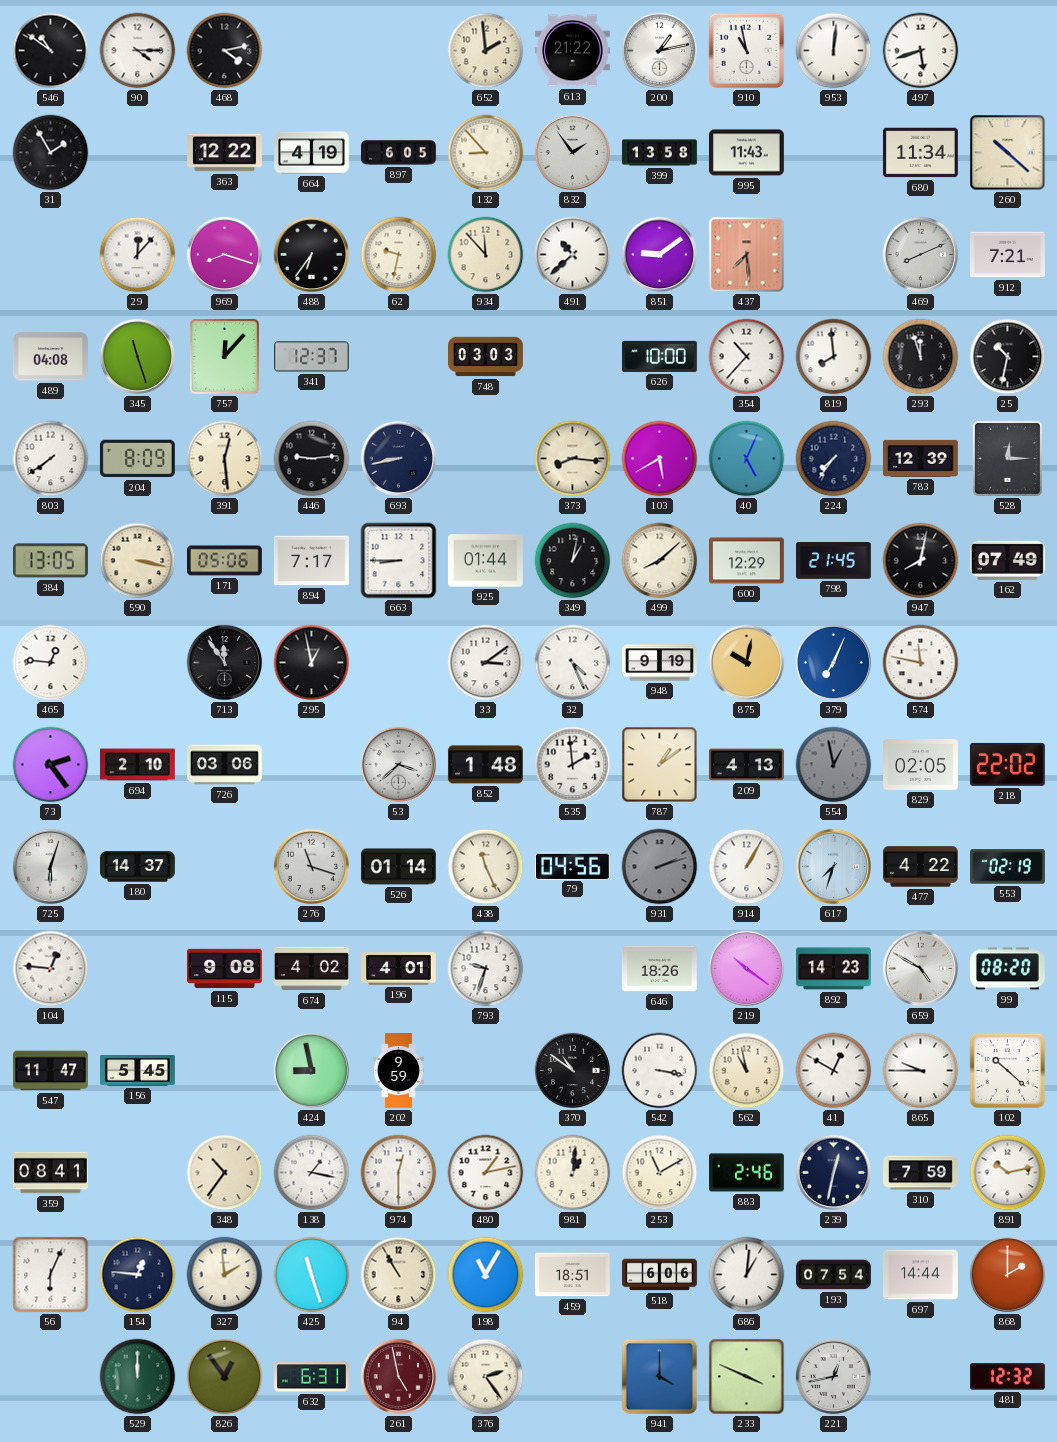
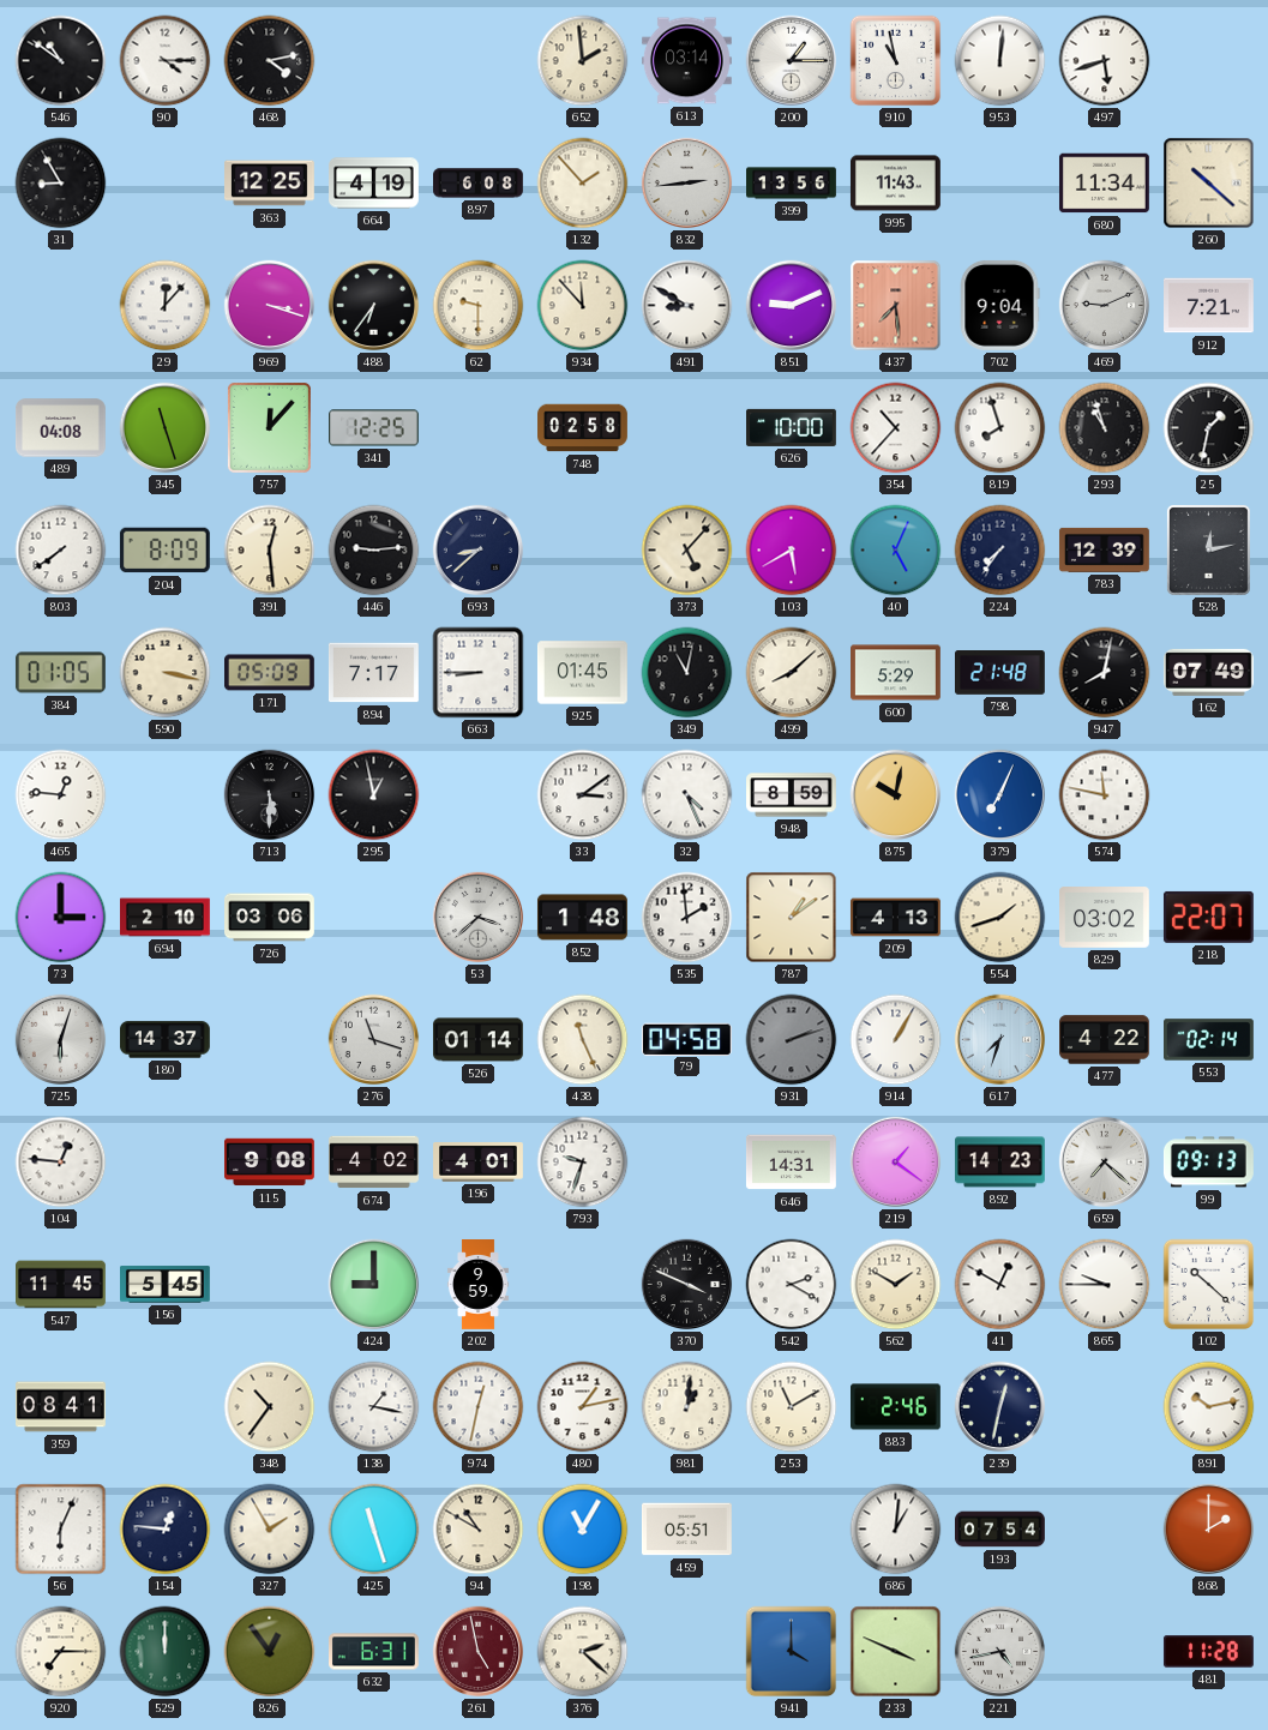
613: 21:22 -> 03:14 (686, 61)
200: 1:13 -> 1:15 (792, 61)
31: 1:55 -> 8:55 (61, 184)
363: 12:22 -> 12:25 (270, 184)
897: 6:05 -> 6:08 (479, 184)
132: 8:53 -> 1:53 (583, 184)
832: 1:54 -> 2:44 (687, 184)
399: 13:58 -> 13:56 (792, 184)
969: 8:18 -> 3:18 (270, 306)
62: 9:32 -> 9:30 (479, 306)
491: 10:38 -> 8:50 (687, 306)
851: 9:09 -> 9:11 (792, 306)
702: none -> 9:04 (999, 305)
469: 8:11 -> 9:11 (1105, 306)
341: 12:37 -> 12:25 (374, 428)
748: 03:03 -> 02:58 (583, 428)
819: 7:59 -> 7:57 (1000, 428)
293: 11:57 -> 10:57 (1105, 428)
25: 10:32 -> 1:32 (1209, 428)
693: 8:43 -> 8:38 (479, 551)
373: 8:16 -> 5:07 (687, 551)
528: 12:15 -> 12:13 (1208, 549)
384: 13:05 -> 01:05 (60, 673)
171: 05:06 -> 05:09 (270, 673)
925: 01:44 -> 01:45 (582, 673)
349: 1:02 -> 11:02 (687, 673)
600: 12:29 -> 5:29 (896, 673)
798: 21:45 -> 21:48 (1000, 673)
713: 11:54 -> 5:30 (270, 795)
948: 9:19 -> 8:59 (792, 795)
73: 2:24 -> 3:00 (61, 918)
554: 12:58 -> 1:42 (1000, 918)
554 dial: grey -> cream (1000, 918)
829: 02:05 -> 03:02 (1105, 918)
218: 22:02 -> 22:07 (1208, 917)
79: 04:56 -> 04:58 (686, 1039)
553: 02:19 -> 02:14 (1209, 1040)
646: 18:26 -> 14:31 (792, 1163)
219: 10:21 -> 1:21 (896, 1163)
659: 4:50 -> 7:22 (1105, 1163)
99: 08:20 -> 09:13 (1208, 1163)
547: 11:47 -> 11:45 (61, 1285)
424: 8:58 -> 9:00 (374, 1285)
370: 10:51 -> 3:49 (687, 1285)
542: 3:17 -> 2:20 (792, 1285)
562: 10:58 -> 1:50 (896, 1285)
974: 12:30 -> 12:32 (479, 1407)
310: 7:59 -> none (921, 1173)
327: 1:59 -> 1:55 (270, 1530)
94: 10:55 -> 10:50 (479, 1530)
459: 18:51 -> 05:51 (687, 1530)
518: 6:06 -> none (660, 1275)
697: 14:44 -> none (921, 1275)
920: none -> 7:15 (61, 1652)
376: 2:24 -> 2:22 (583, 1652)
221: 12:43 -> 4:43 (1000, 1652)
481: 12:32 -> 11:28 (1208, 1652)
